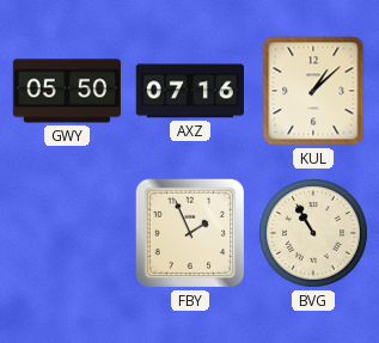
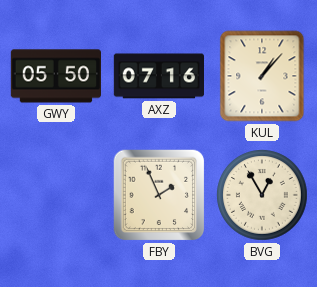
KUL: 1:08 -> 1:07 (262, 76)
BVG: 10:55 -> 12:55 (263, 196)
